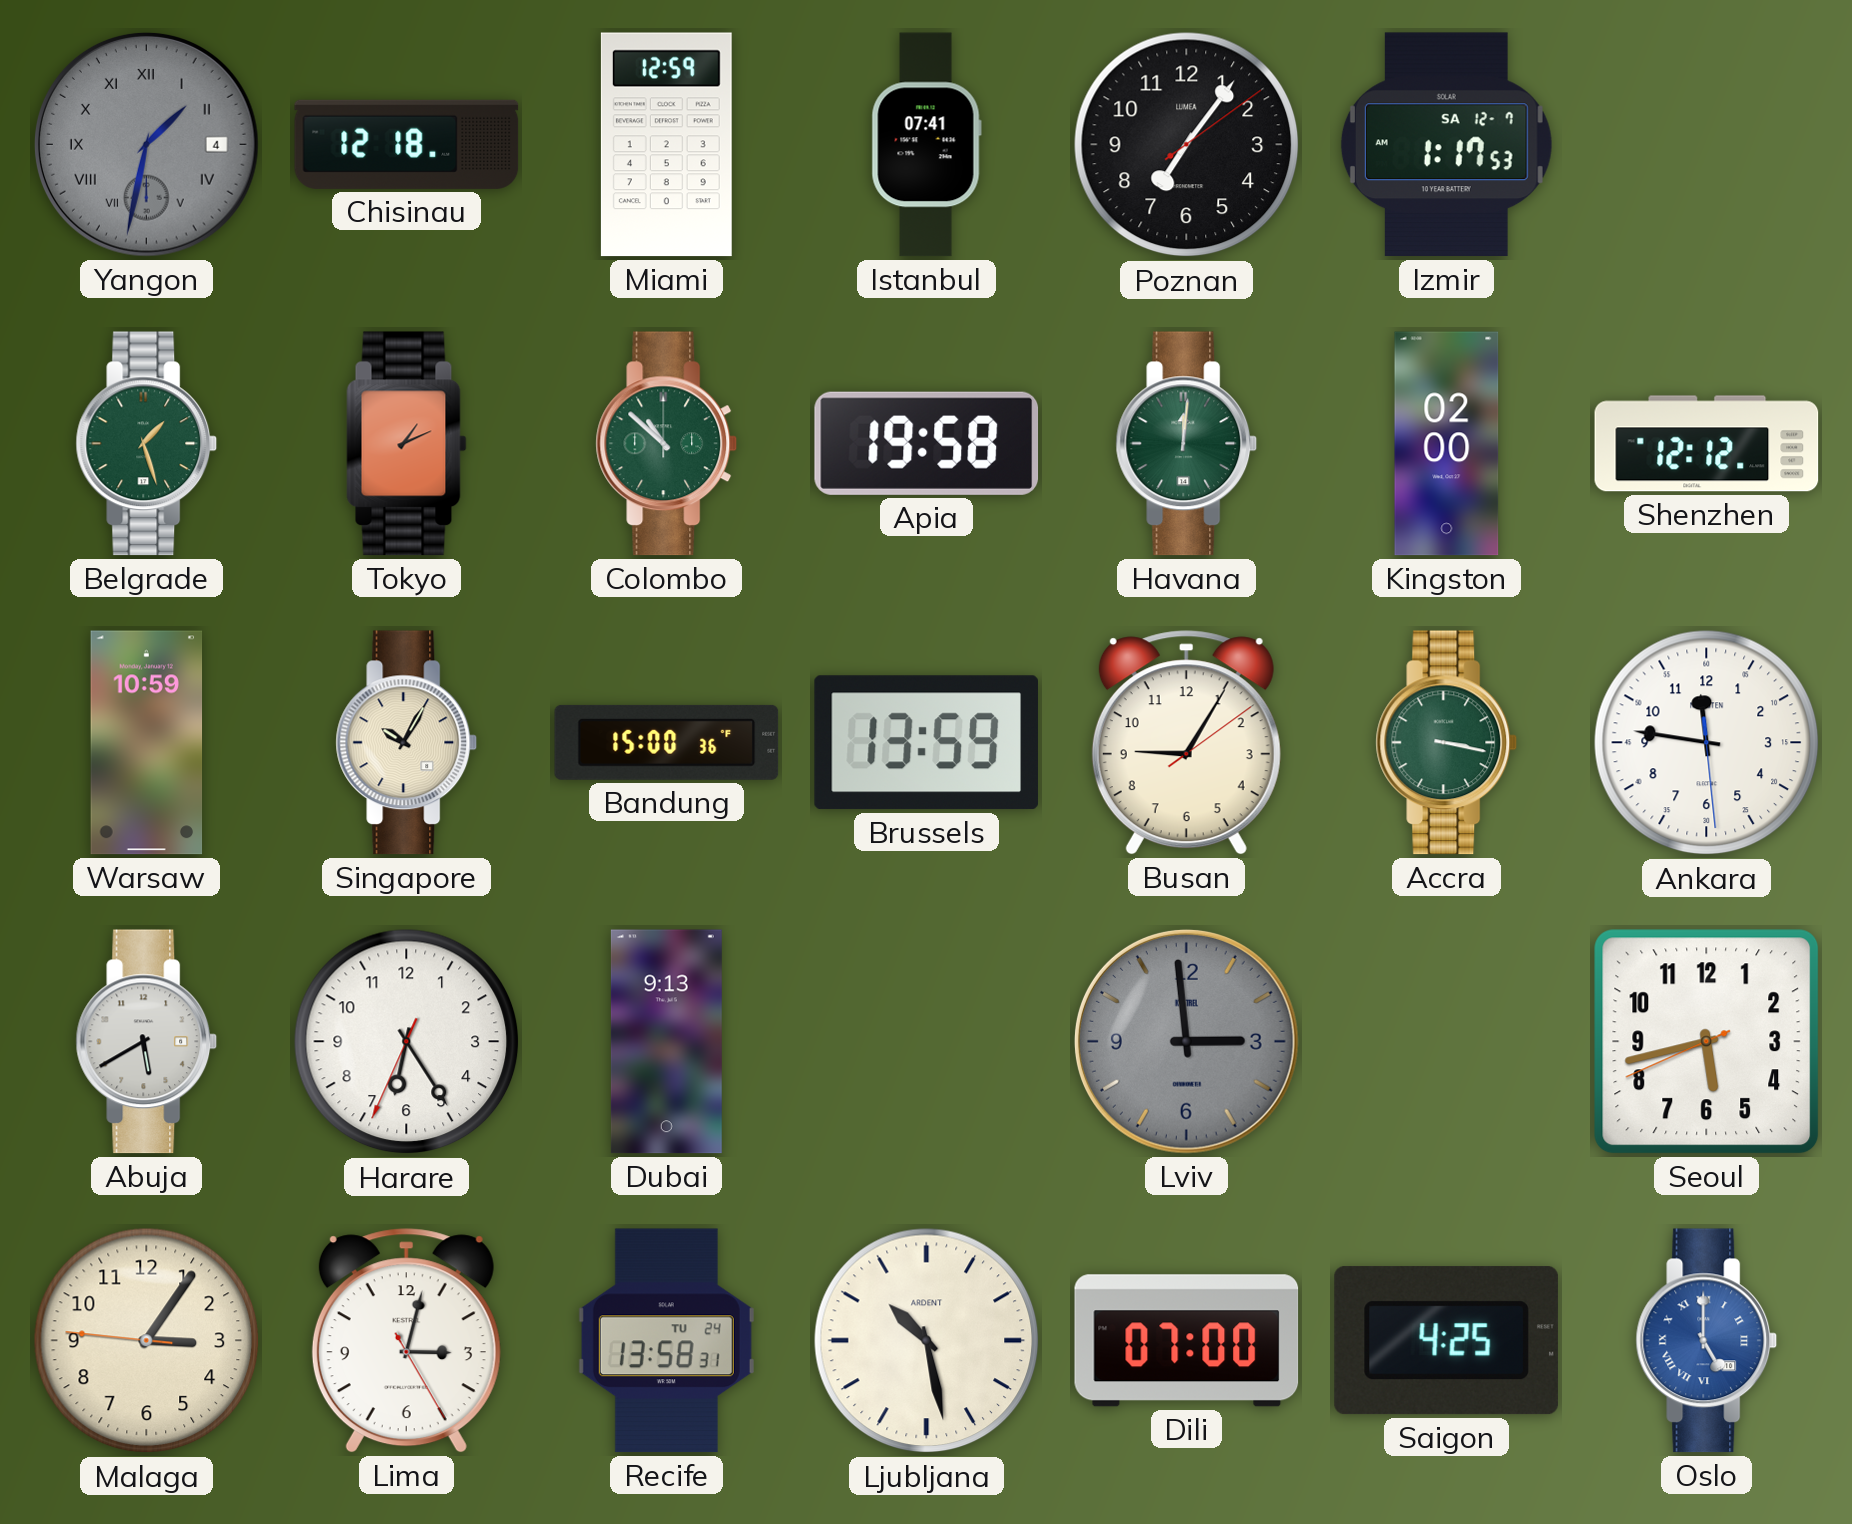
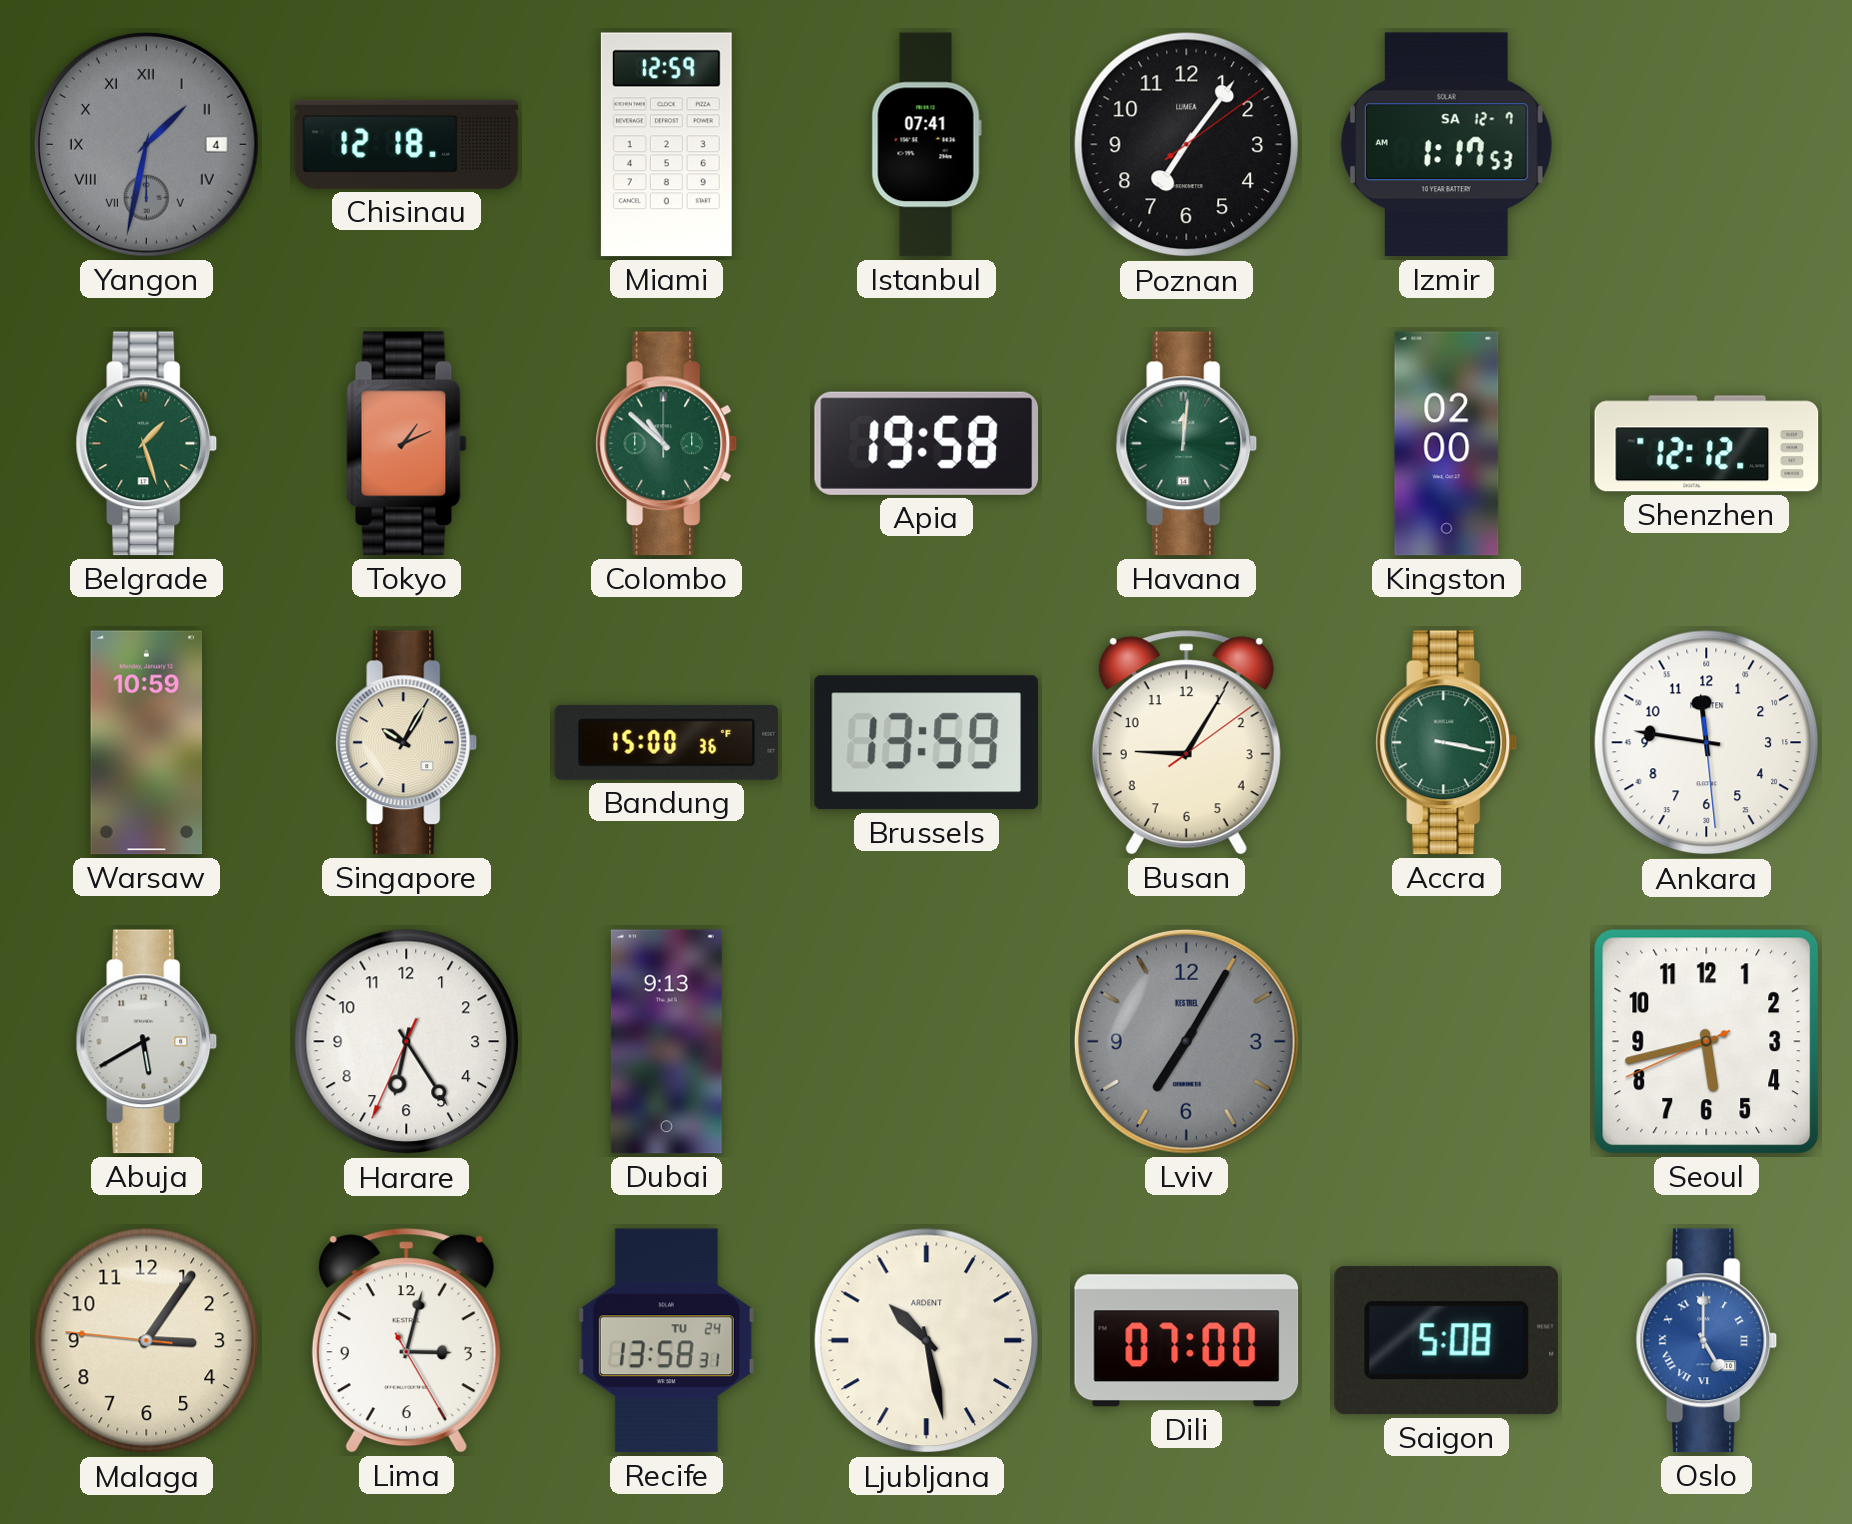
Lviv: 2:59 -> 7:05 (1186, 1041)
Saigon: 4:25 -> 5:08 (1446, 1341)
